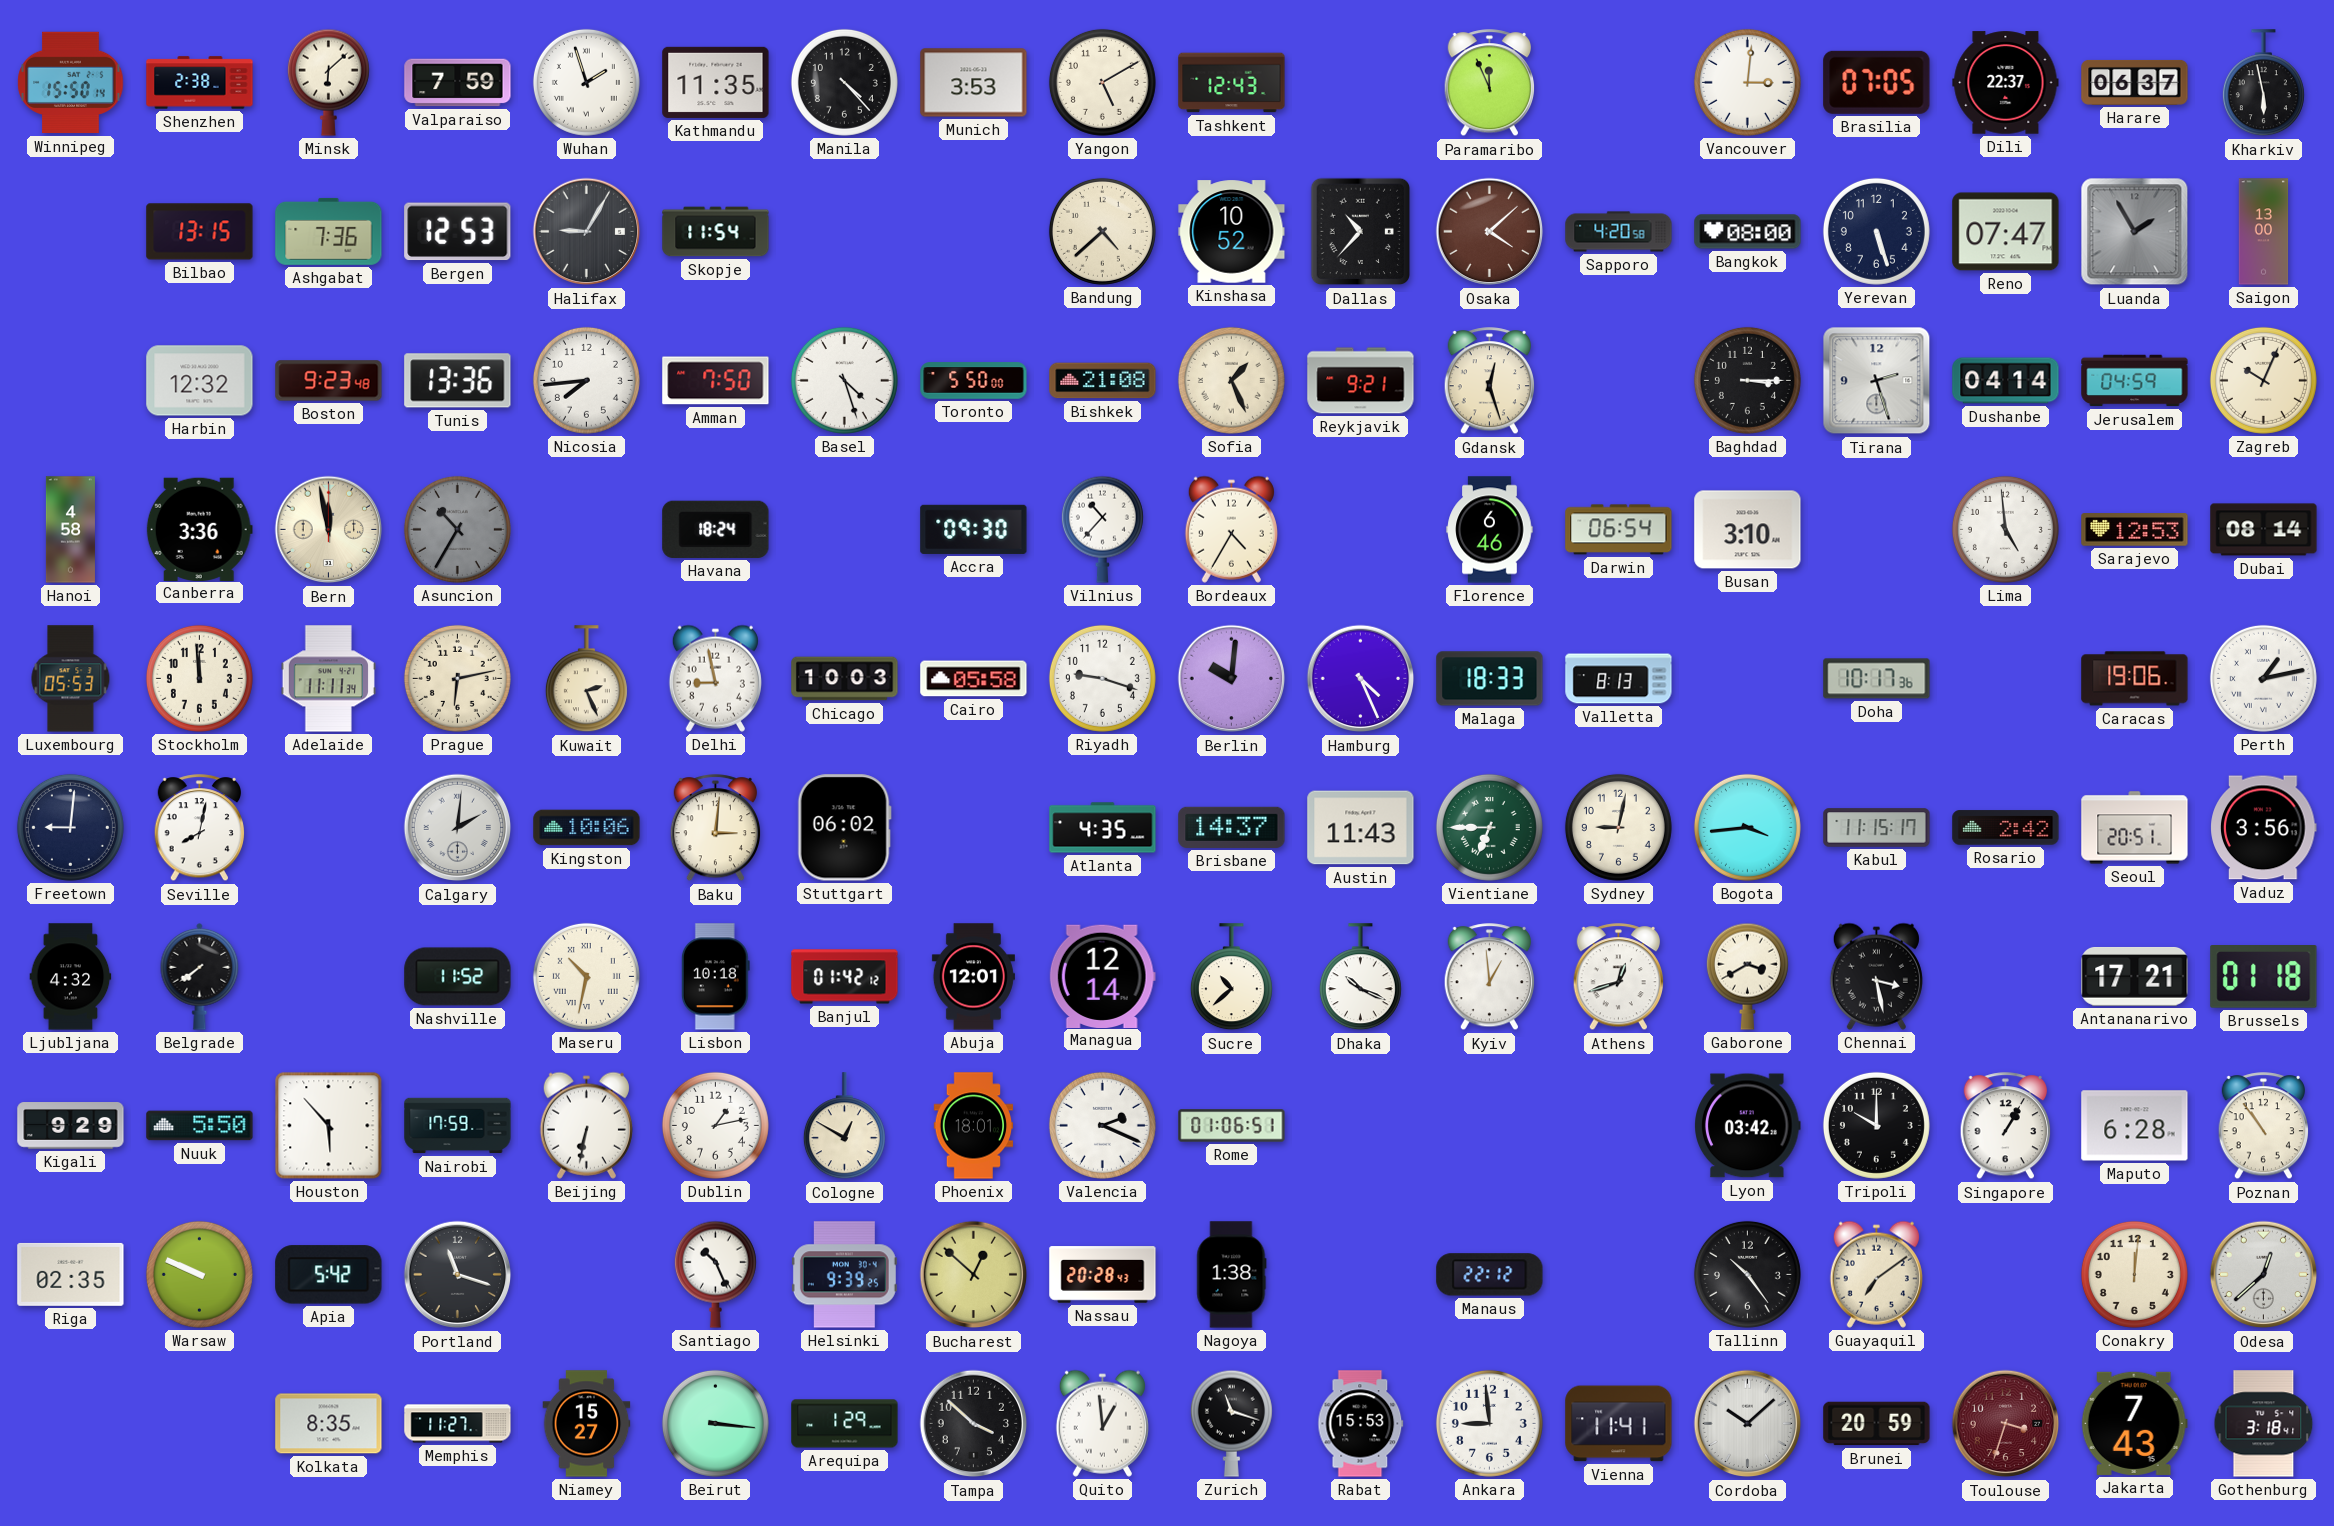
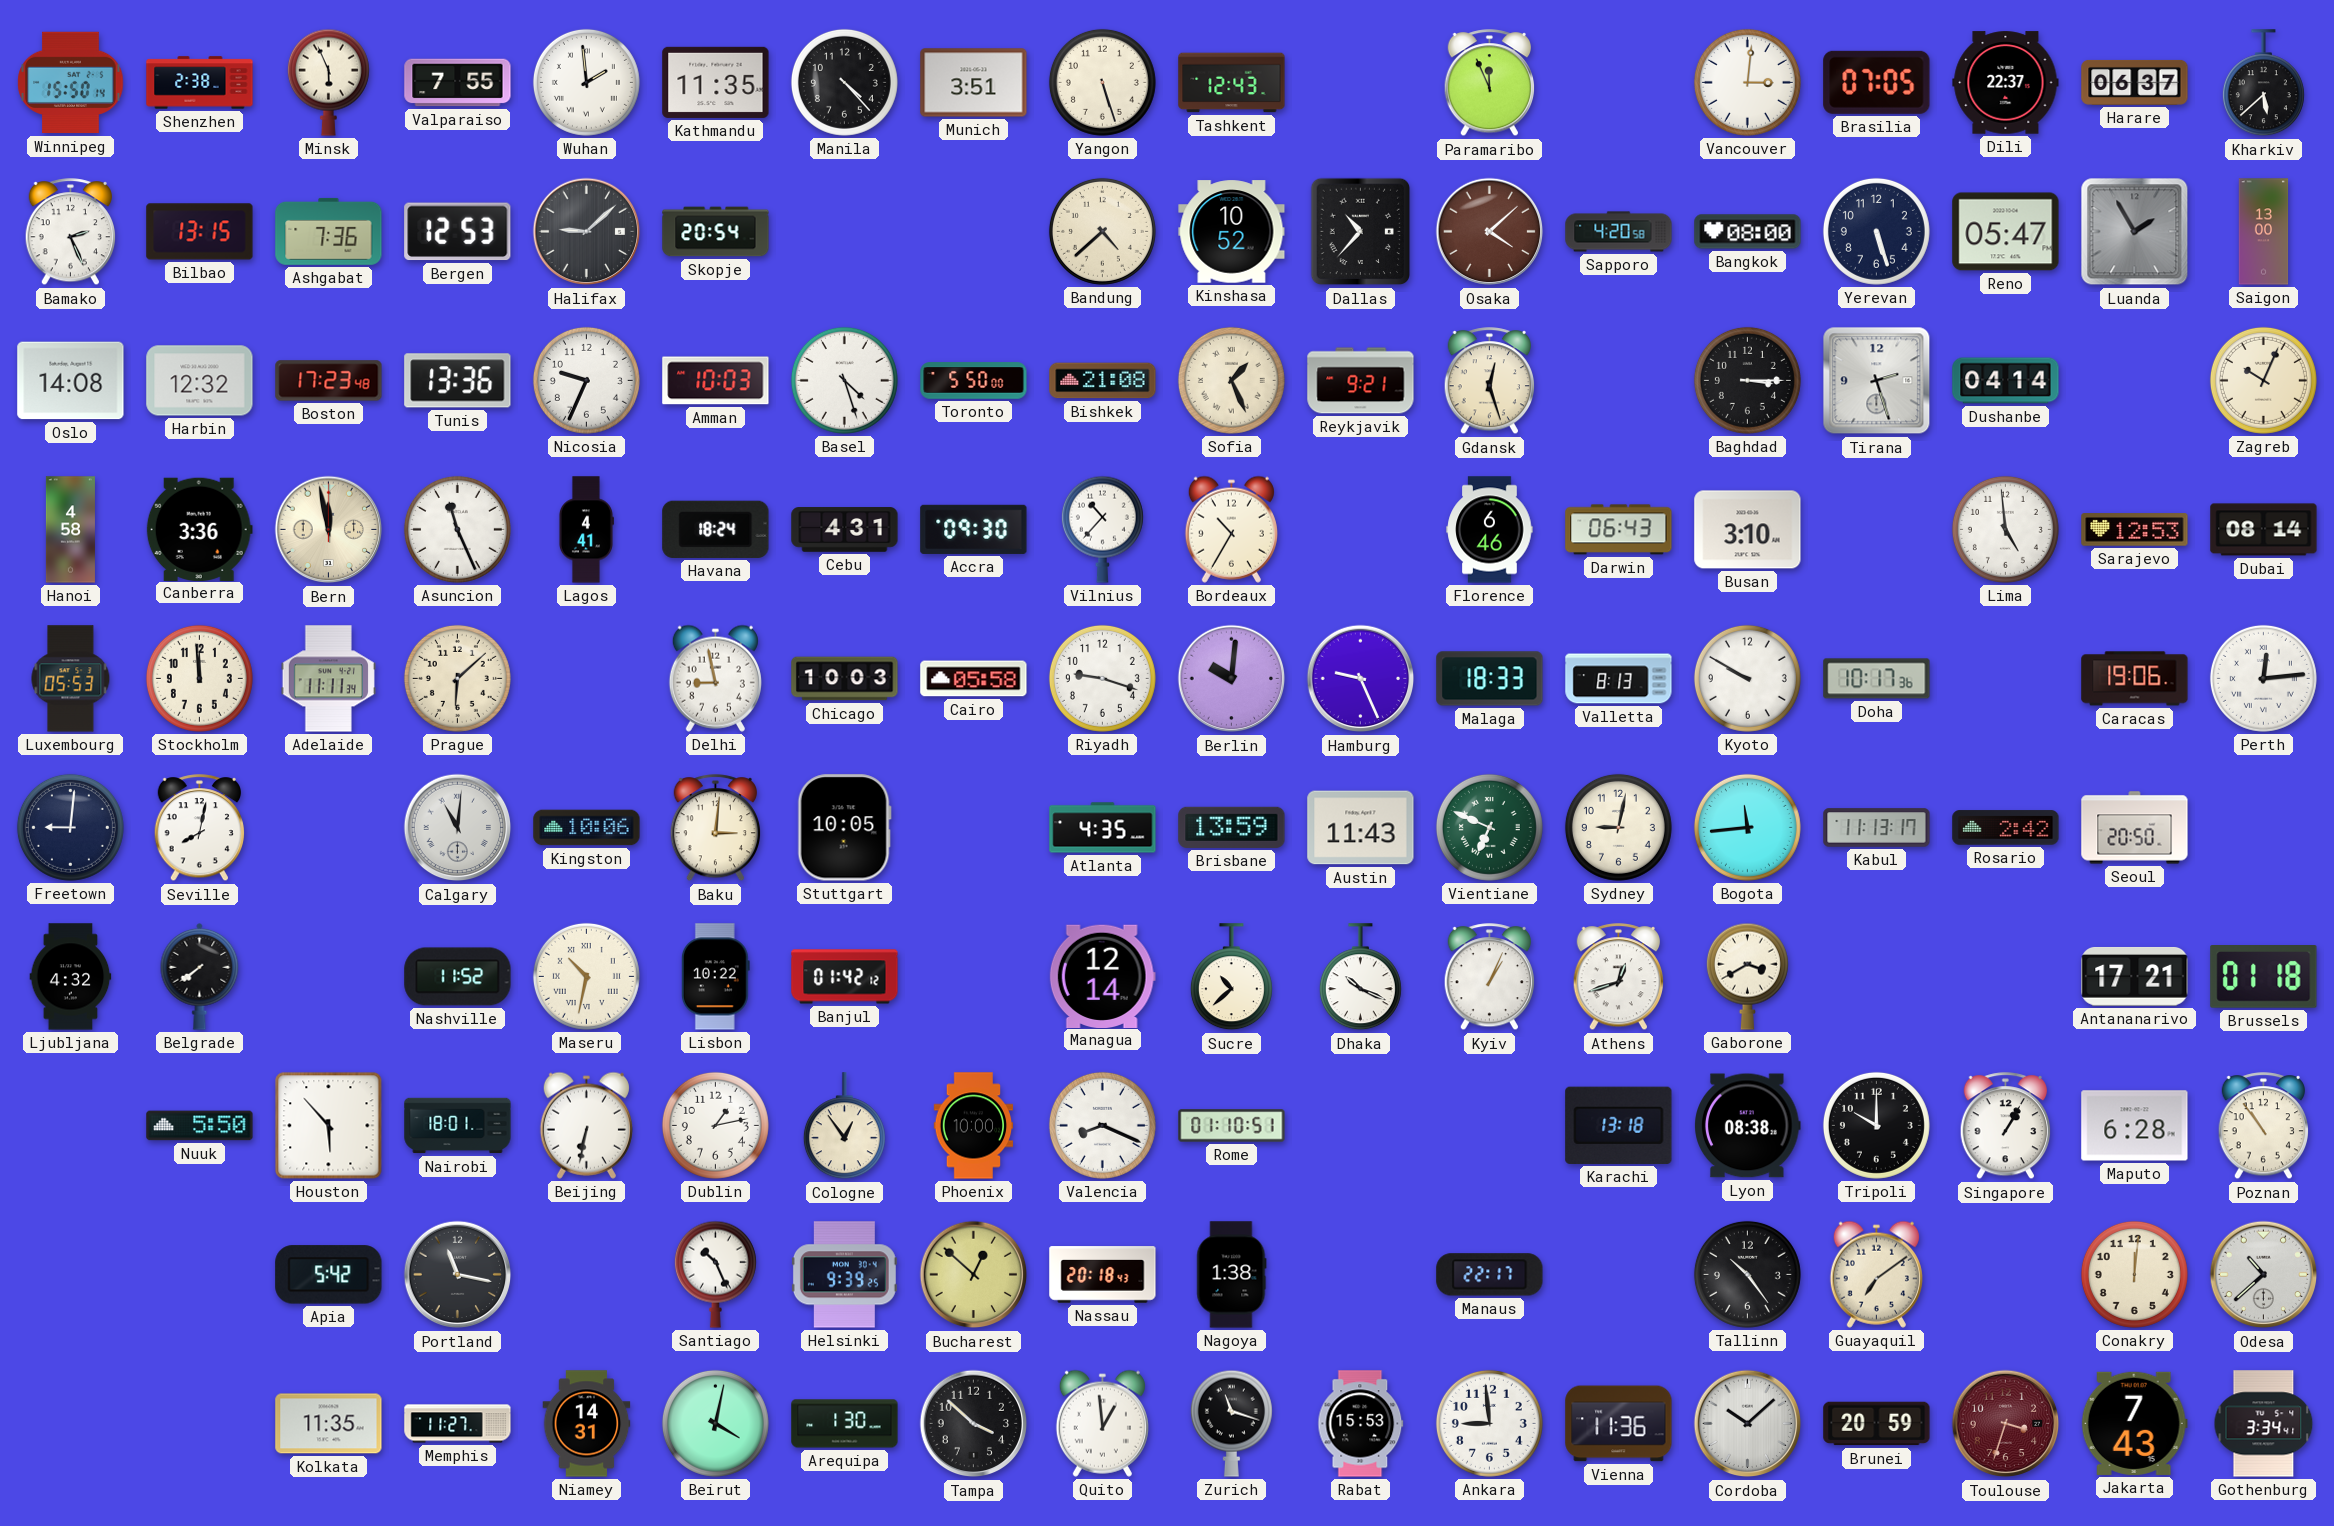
Minsk: 6:08 -> 5:56 (328, 82)
Valparaiso: 7:59 -> 7:55 (458, 83)
Wuhan: 1:57 -> 1:59 (586, 82)
Munich: 3:53 -> 3:51 (974, 83)
Yangon: 5:10 -> 5:27 (1102, 82)
Kharkiv: 5:58 -> 5:38 (2263, 83)
Bamako: none -> 2:26 (70, 232)
Halifax: 9:05 -> 9:08 (587, 232)
Skopje: 11:54 -> 20:54 (716, 232)
Reno: 07:47 -> 05:47 (2006, 232)
Oslo: none -> 14:08 (71, 381)
Boston: 9:23 -> 17:23 (329, 381)
Nicosia: 7:44 -> 9:34 (586, 380)
Amman: 7:50 -> 10:03 (716, 381)
Jerusalem: 04:59 -> none (2135, 381)
Asuncion: 10:35 -> 11:26 (457, 529)
Asuncion dial: grey -> white (457, 529)
Lagos: none -> 4:41 (586, 530)
Cebu: none -> 4:31 (845, 530)
Bordeaux: 4:35 -> 10:35 (1231, 529)
Darwin: 06:54 -> 06:43 (1619, 530)
Prague: 6:13 -> 6:08 (457, 678)
Kuwait: 2:26 -> none (586, 679)
Hamburg: 4:26 -> 9:26 (1361, 679)
Kyoto: none -> 9:50 (1747, 678)
Perth: 1:13 -> 12:14 (2263, 678)
Calgary: 2:01 -> 11:01 (458, 828)
Stuttgart: 06:02 -> 10:05 (844, 828)
Brisbane: 14:37 -> 13:59 (1232, 827)
Vientiane: 6:45 -> 6:49 (1489, 827)
Bogota: 3:44 -> 11:44 (1747, 827)
Kabul: 11:15 -> 11:13 (1877, 828)
Seoul: 20:51 -> 20:50 (2135, 828)
Vaduz: 3:56 -> none (2264, 828)
Lisbon: 10:18 -> 10:22 (715, 977)
Abuja: 12:01 -> none (973, 977)
Kyiv: 12:59 -> 1:04 (1489, 977)
Chennai: 3:28 -> none (1876, 976)
Kigali: 9:29 -> none (71, 1126)
Nairobi: 17:59 -> 18:01 (458, 1126)
Cologne: 12:50 -> 12:54 (844, 1126)
Phoenix: 18:01 -> 10:00 (974, 1126)
Valencia: 2:19 -> 8:19 (1102, 1125)
Rome: 01:06 -> 01:10 (1232, 1126)
Karachi: none -> 13:18 (1619, 1125)
Lyon: 03:42 -> 08:38 (1748, 1126)
Riga: 02:35 -> none (71, 1274)
Warsaw: 9:49 -> none (199, 1274)
Portland: 11:18 -> 11:17 (458, 1275)
Nassau: 20:28 -> 20:18 (1103, 1275)
Manaus: 22:12 -> 22:17 (1490, 1275)
Odesa: 12:38 -> 10:38 (2264, 1275)
Kolkata: 8:35 -> 11:35 (329, 1424)
Niamey: 15:27 -> 14:31 (587, 1424)
Beirut: 3:16 -> 4:02 (715, 1423)
Arequipa: 1:29 -> 1:30 (845, 1424)
Vienna: 11:41 -> 11:36 (1619, 1424)
Gothenburg: 3:18 -> 3:34 (2264, 1424)
